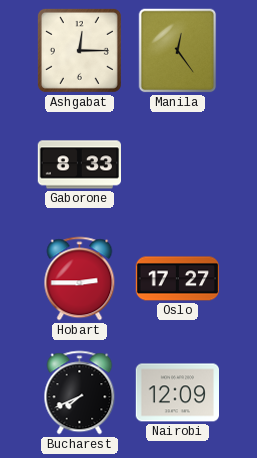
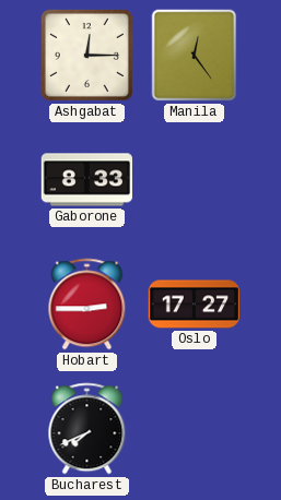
Nairobi: 12:09 -> none (177, 393)
